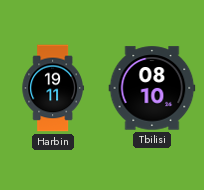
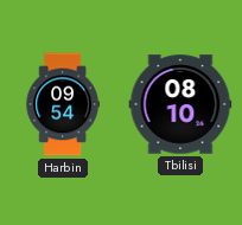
Harbin: 19:11 -> 09:54 (63, 104)
